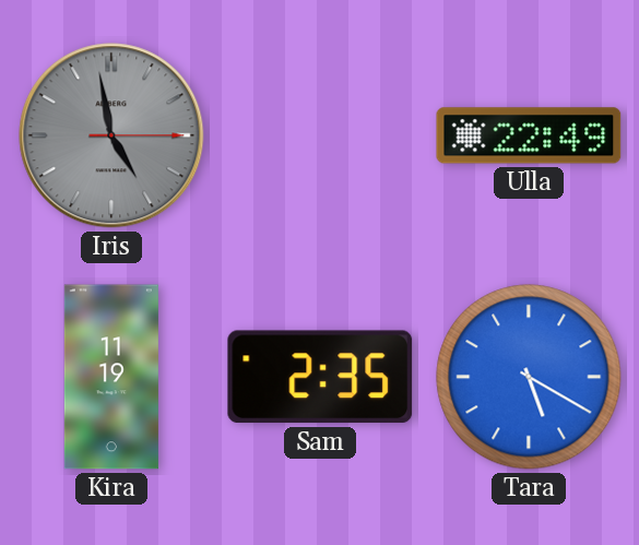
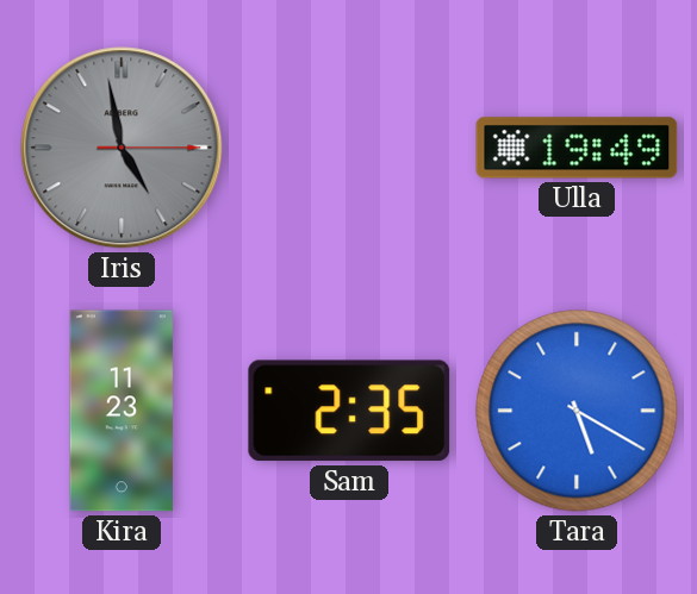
Ulla: 22:49 -> 19:49 (577, 148)
Kira: 11:19 -> 11:23 (122, 411)
